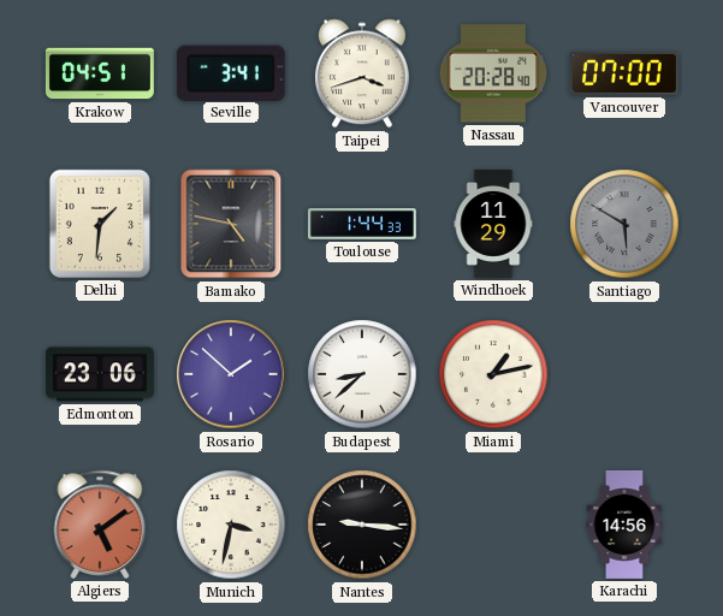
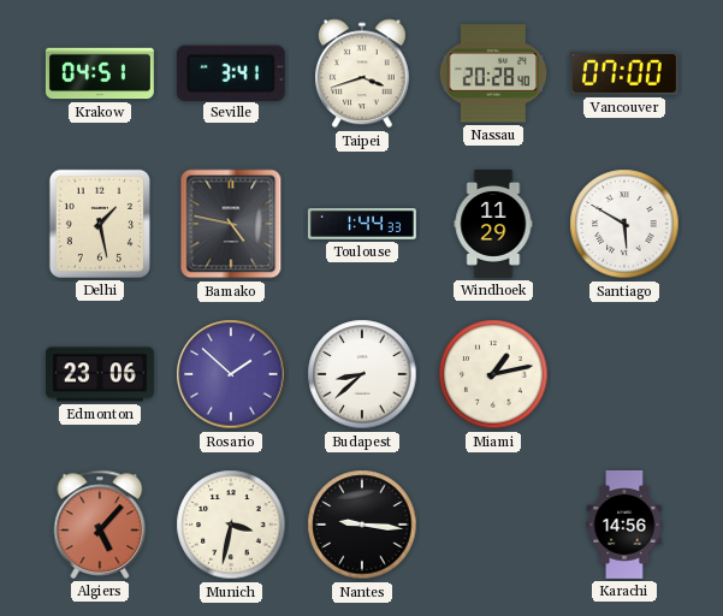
Delhi: 1:31 -> 1:28 (100, 224)
Santiago dial: grey -> white (624, 224)
Algiers: 5:09 -> 5:07 (100, 525)
